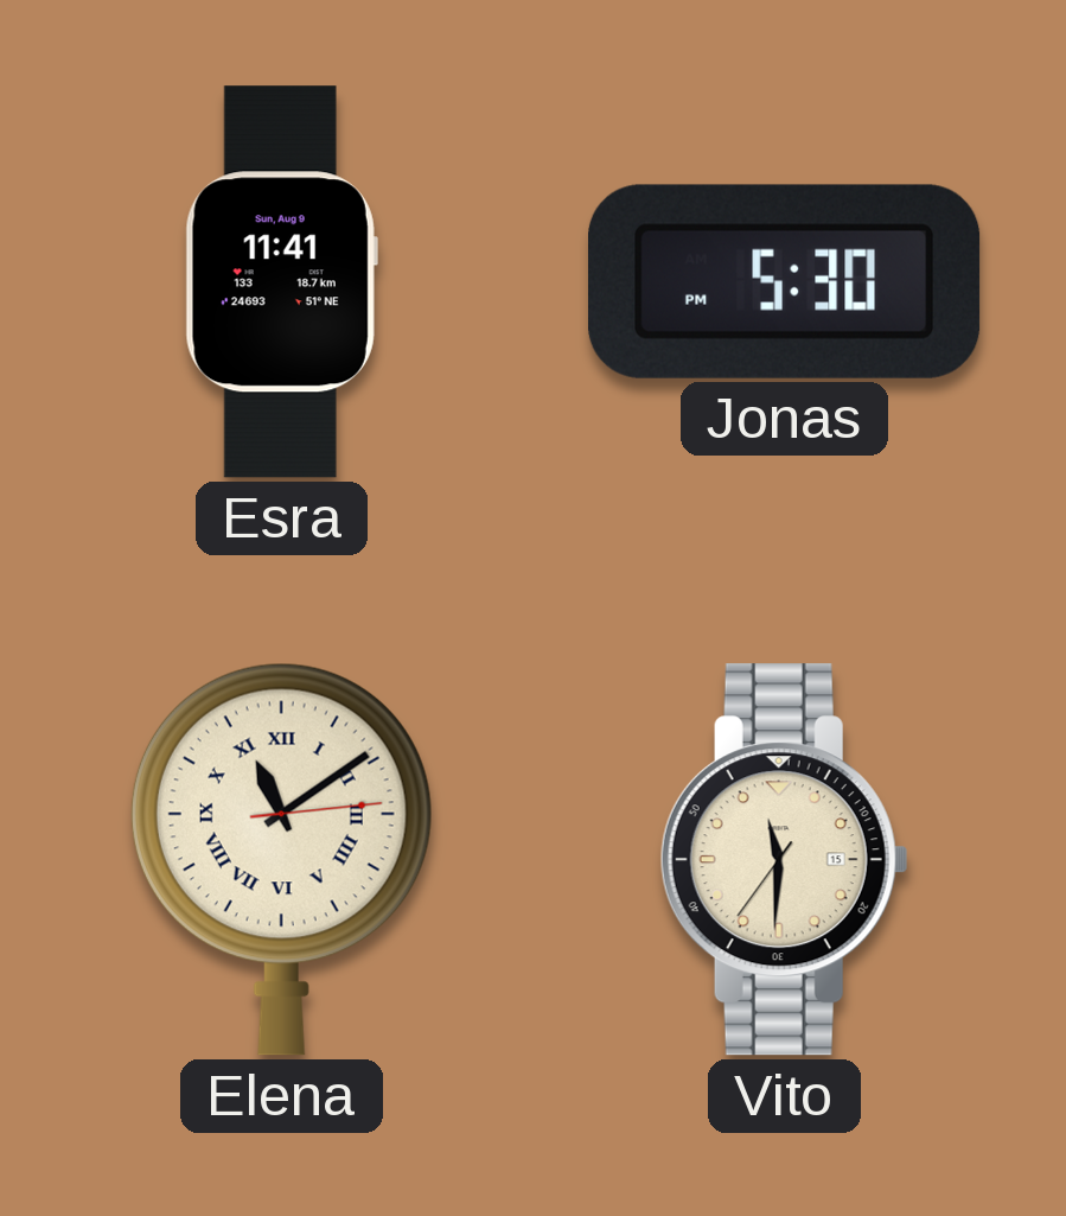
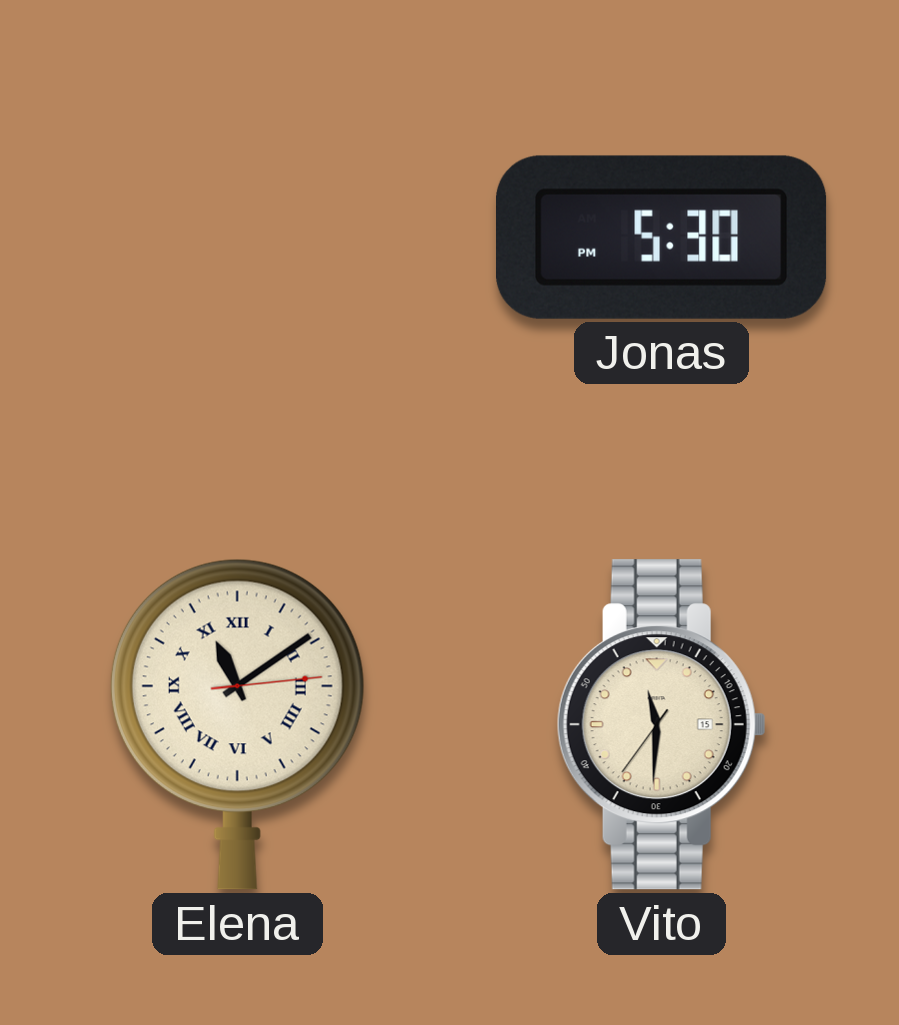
Esra: 11:41 -> none (281, 282)
